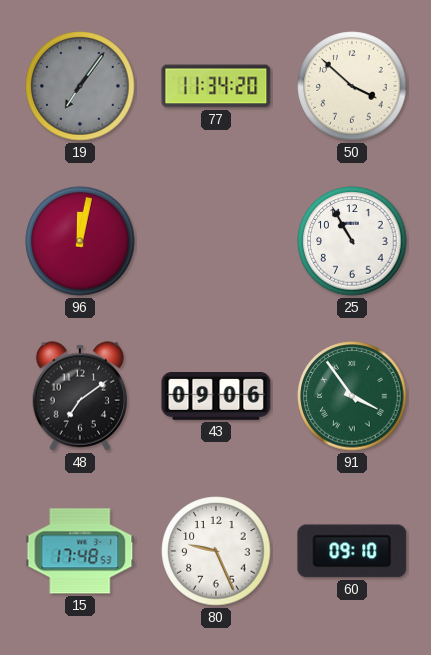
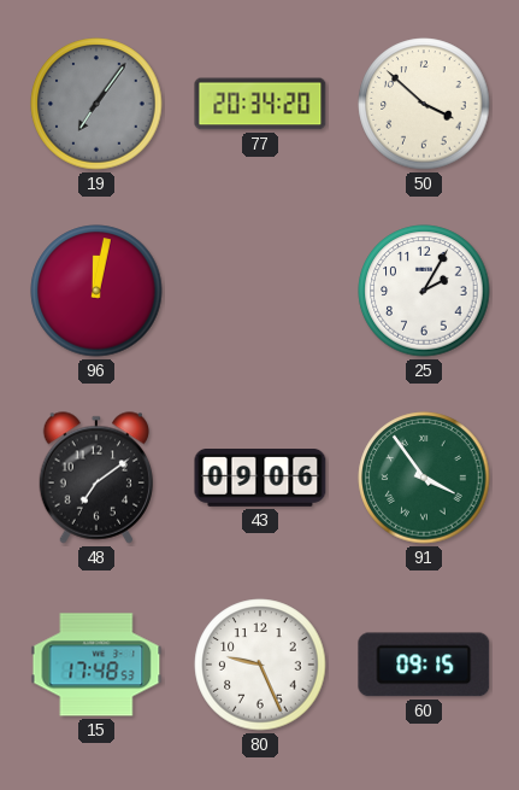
77: 11:34 -> 20:34 (260, 104)
25: 10:55 -> 2:05 (424, 291)
60: 09:10 -> 09:15 (424, 665)
